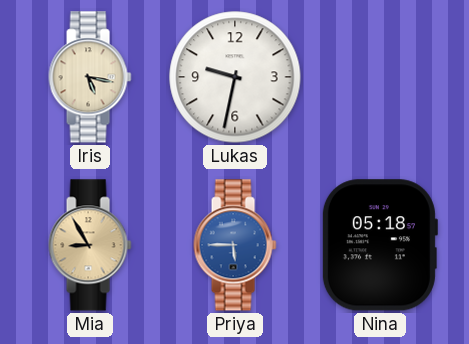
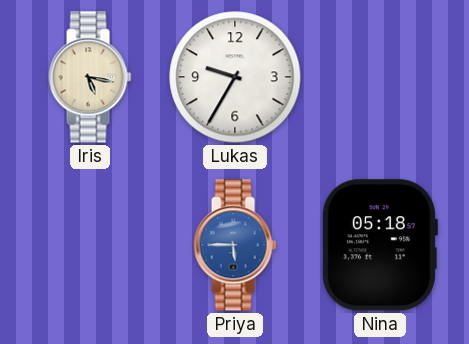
Lukas: 9:32 -> 9:35 (235, 77)
Mia: 8:55 -> none (90, 245)
